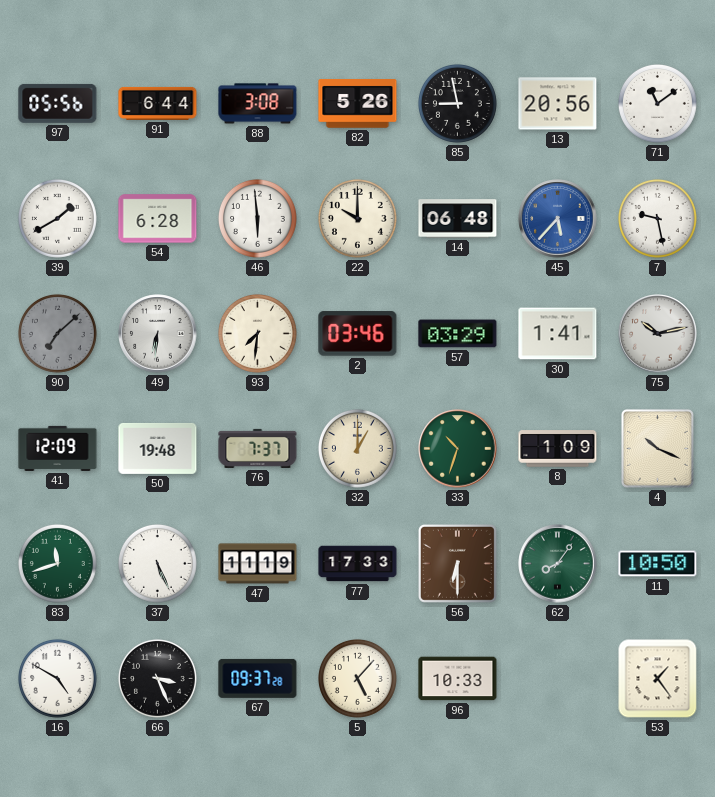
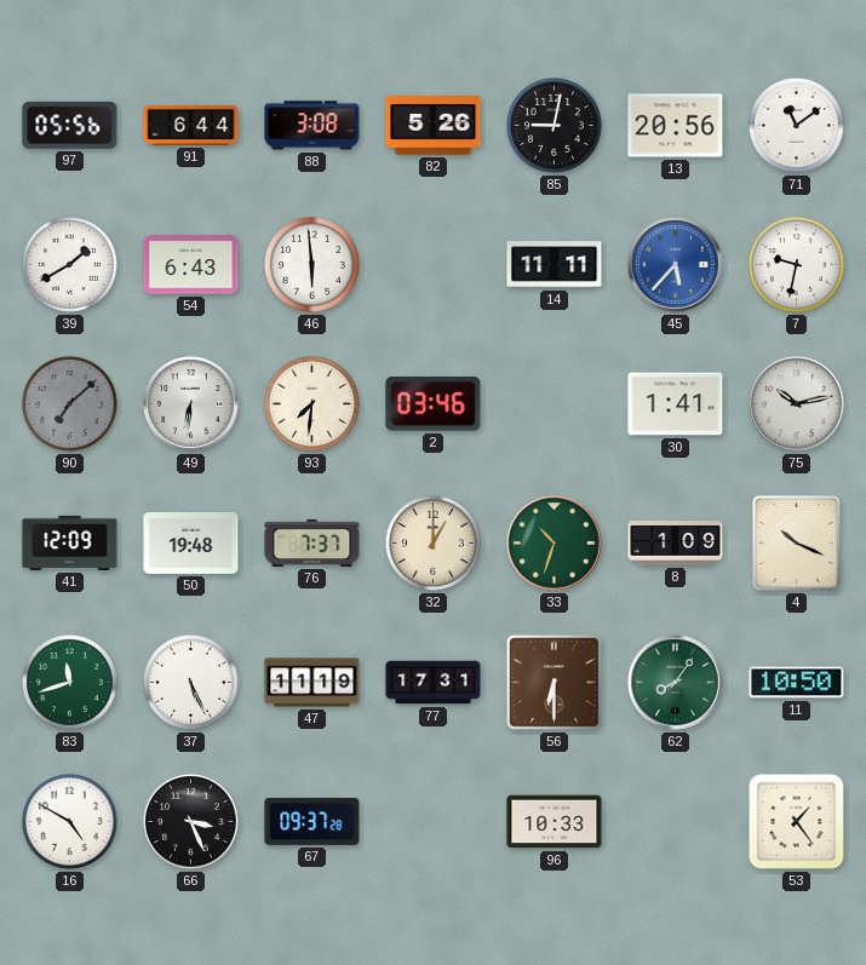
85: 8:58 -> 9:02 (554, 125)
54: 6:28 -> 6:43 (191, 265)
22: 10:00 -> none (357, 218)
14: 06:48 -> 11:11 (555, 265)
7: 9:28 -> 9:32 (796, 264)
57: 03:29 -> none (458, 334)
77: 17:33 -> 17:31 (434, 683)
5: 5:07 -> none (357, 678)
